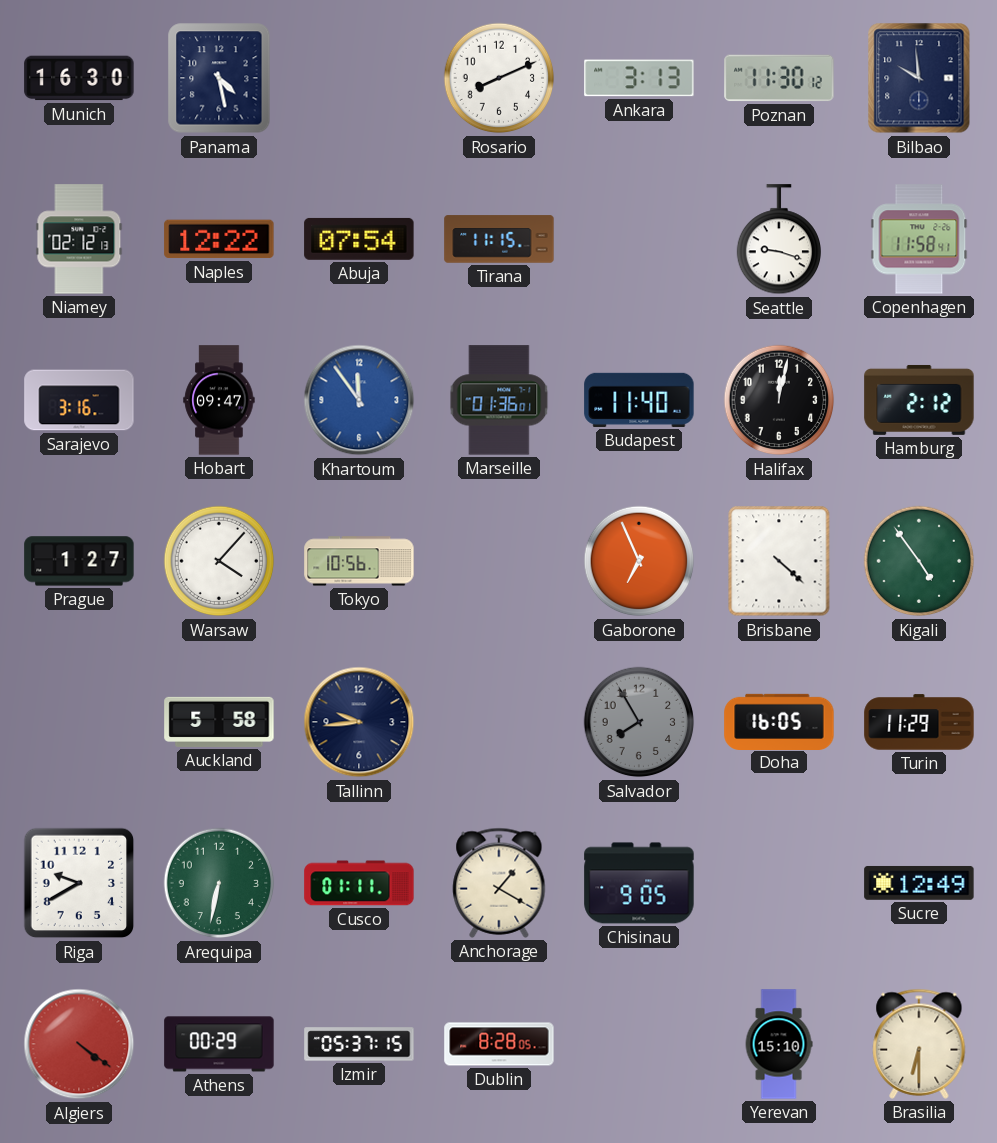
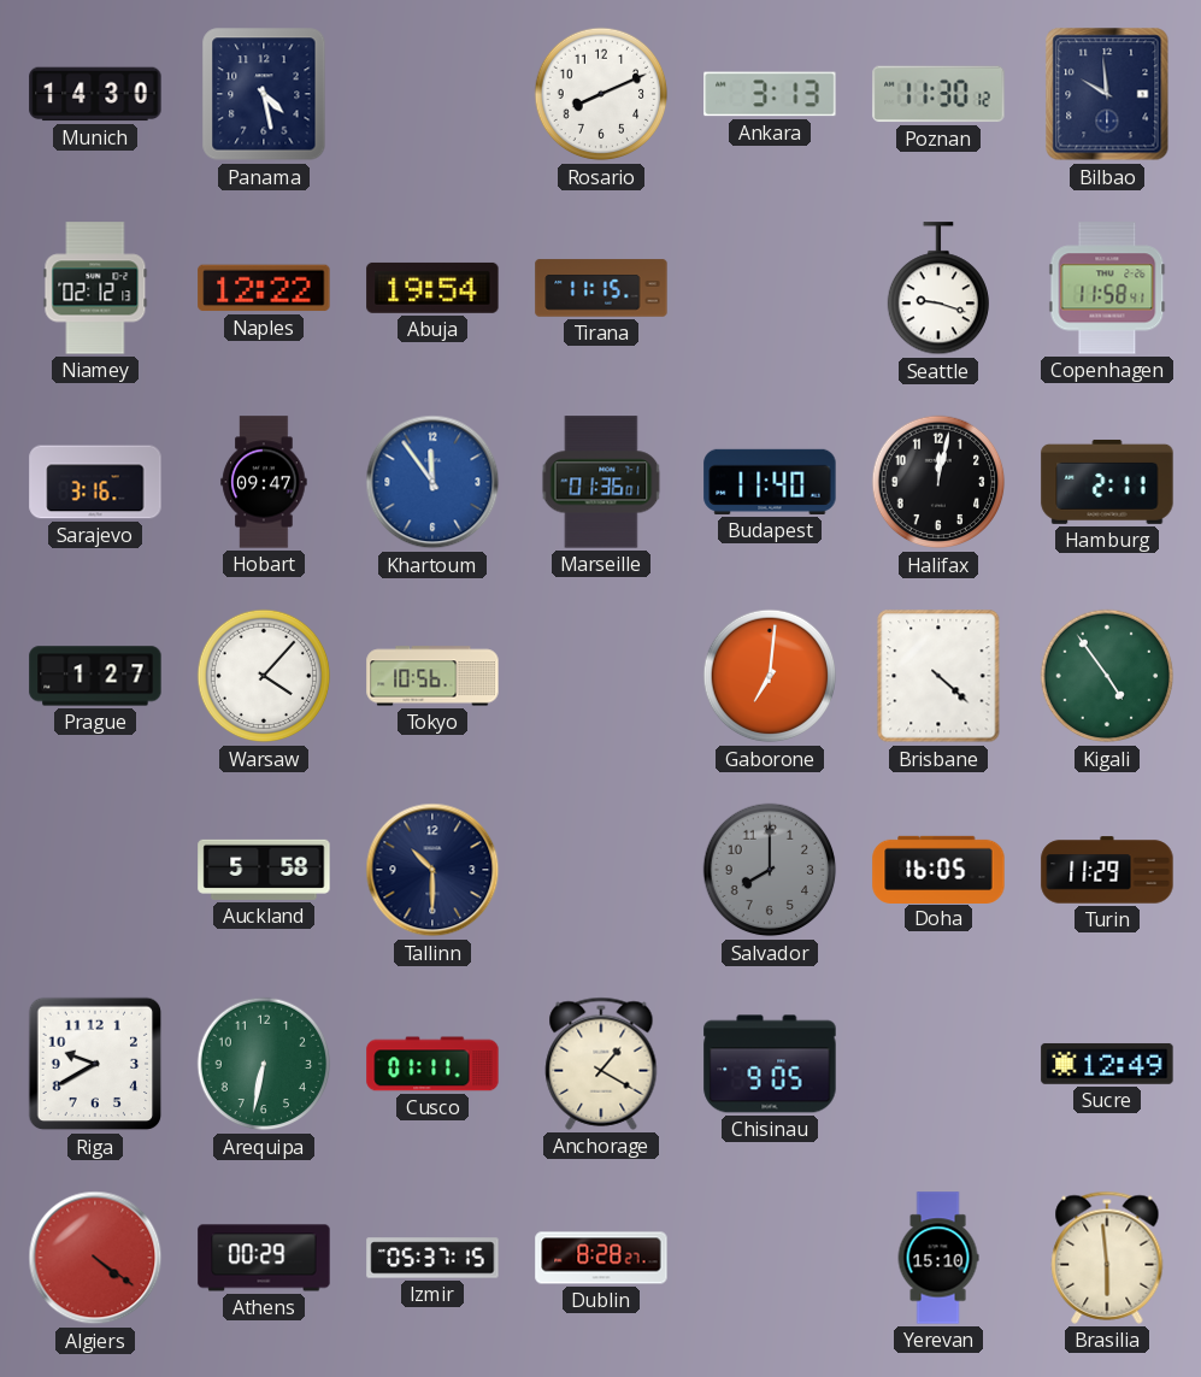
Munich: 16:30 -> 14:30 (95, 94)
Abuja: 07:54 -> 19:54 (432, 288)
Hamburg: 2:12 -> 2:11 (1107, 482)
Gaborone: 6:56 -> 7:01 (770, 676)
Tallinn: 9:44 -> 10:30 (432, 870)
Salvador: 7:55 -> 8:00 (770, 870)
Dublin: 8:28:05 -> 8:28:27 (601, 1258)
Brasilia: 6:30 -> 5:59 (1107, 1258)
